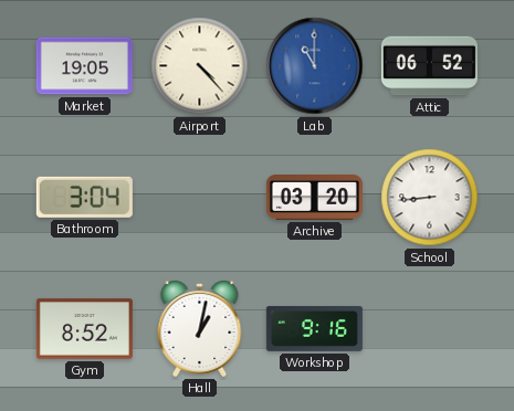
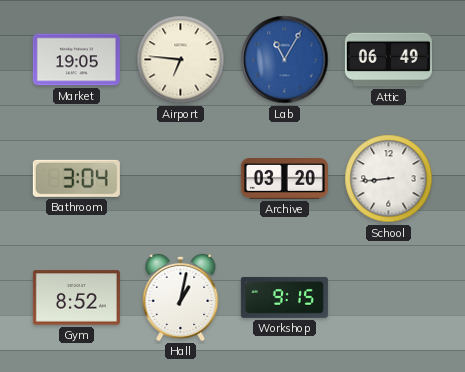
Airport: 4:23 -> 6:46 (181, 60)
Lab: 11:00 -> 11:05 (285, 60)
Attic: 06:52 -> 06:49 (388, 60)
Workshop: 9:16 -> 9:15 (284, 297)
